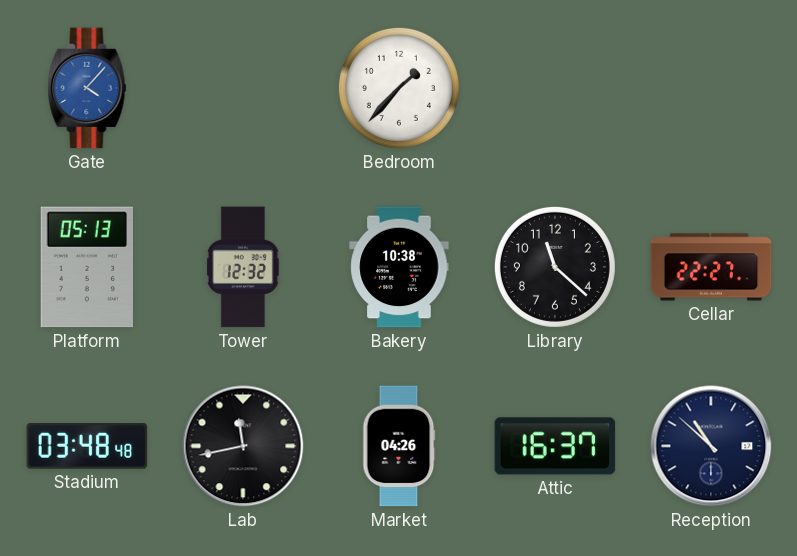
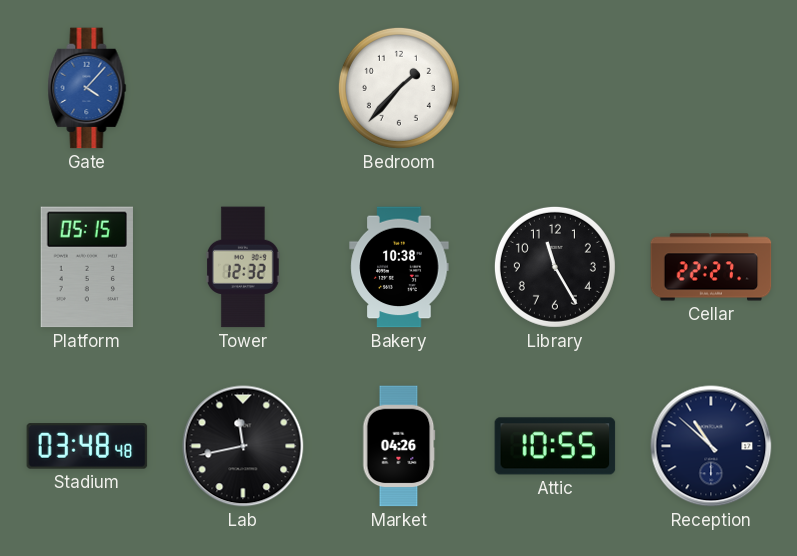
Platform: 05:13 -> 05:15 (87, 267)
Library: 11:22 -> 11:25 (555, 267)
Attic: 16:37 -> 10:55 (555, 446)
